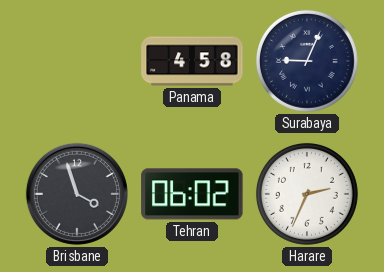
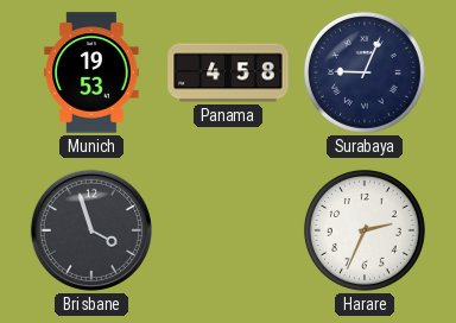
Munich: none -> 19:53 (91, 72)
Tehran: 06:02 -> none (192, 194)
